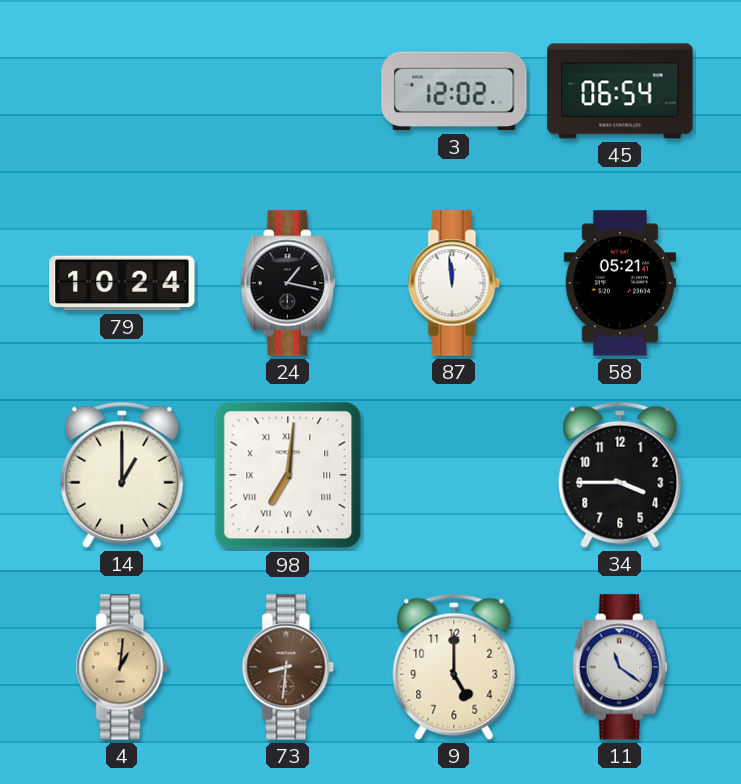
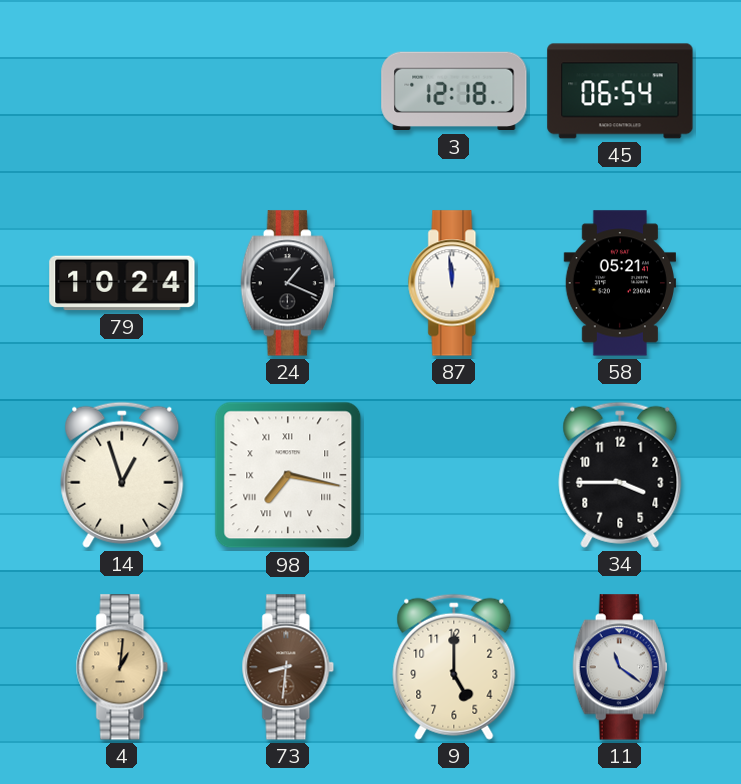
3: 12:02 -> 12:18 (454, 91)
24: 1:17 -> 1:19 (288, 283)
14: 1:00 -> 12:57 (122, 475)
98: 7:01 -> 7:17 (288, 475)
